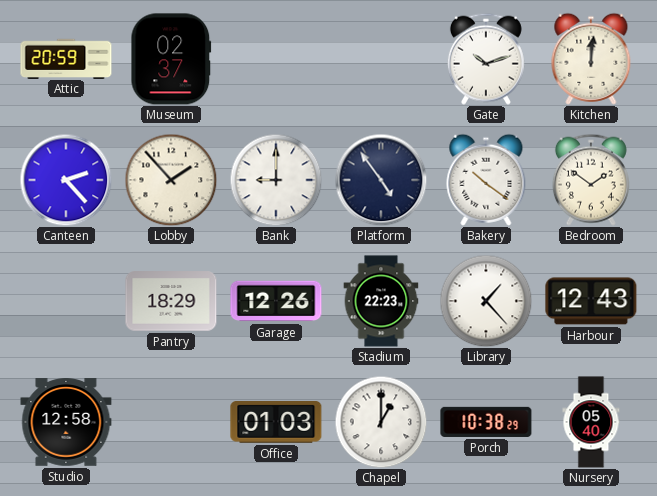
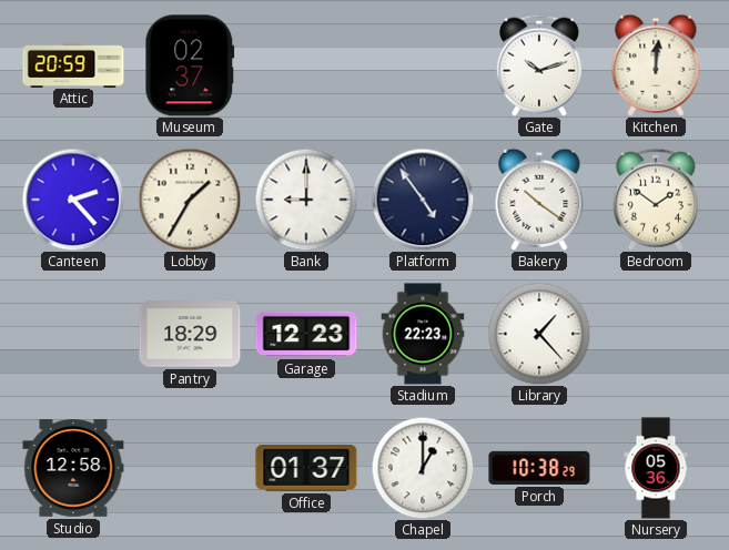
Lobby: 1:53 -> 1:35 (190, 200)
Garage: 12:26 -> 12:23 (306, 334)
Harbour: 12:43 -> none (591, 301)
Office: 01:03 -> 01:37 (306, 469)
Nursery: 05:40 -> 05:36 (656, 468)
